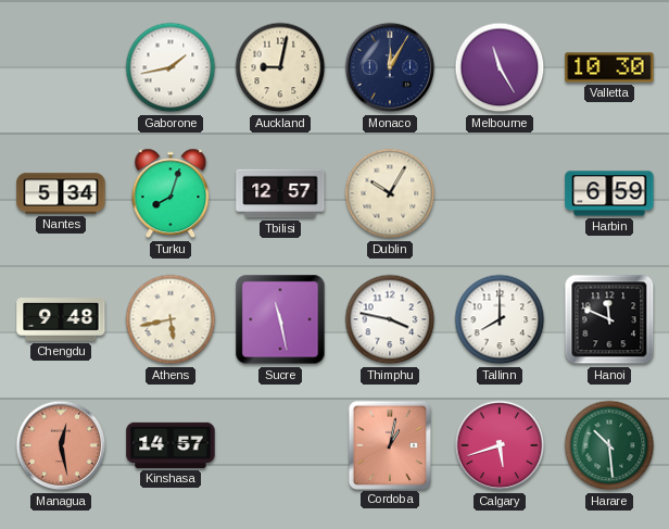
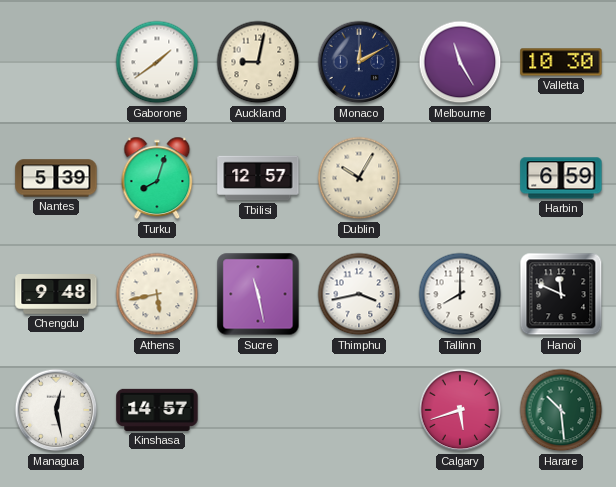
Gaborone: 1:43 -> 1:39 (157, 62)
Monaco: 12:05 -> 12:10 (359, 62)
Nantes: 5:34 -> 5:39 (56, 178)
Thimphu: 3:47 -> 3:43 (359, 294)
Managua dial: salmon -> white (56, 410)
Cordoba: 1:02 -> none (389, 444)
